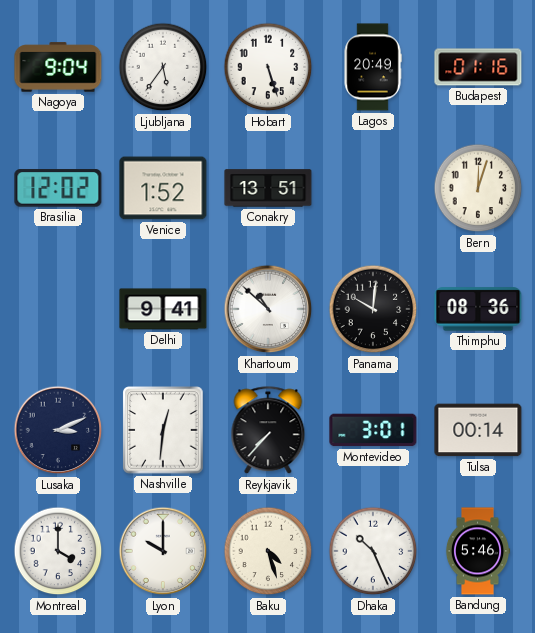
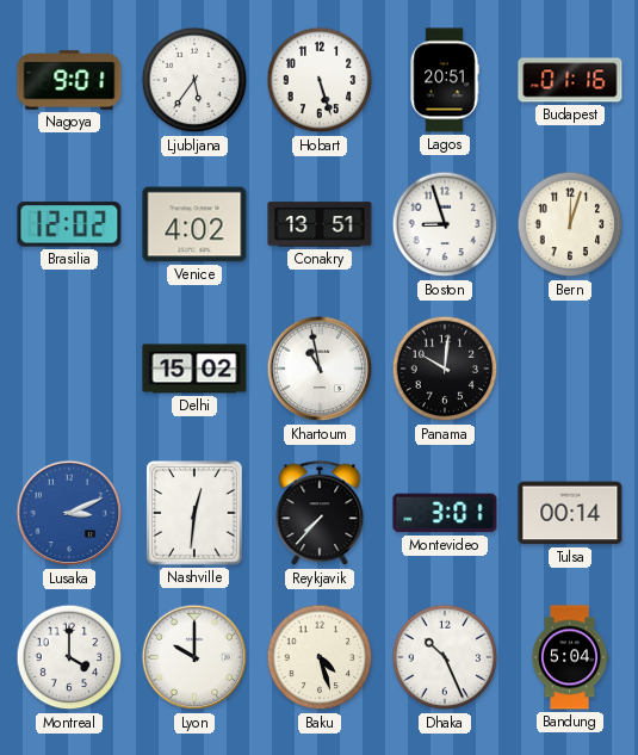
Nagoya: 9:04 -> 9:01 (69, 80)
Lagos: 20:49 -> 20:51 (445, 80)
Venice: 1:52 -> 4:02 (194, 224)
Boston: none -> 8:57 (445, 224)
Delhi: 9:41 -> 15:02 (194, 369)
Khartoum: 10:52 -> 10:58 (320, 369)
Thimphu: 08:36 -> none (478, 309)
Lusaka dial: navy -> blue (69, 513)
Bandung: 5:46 -> 5:04 (570, 657)
